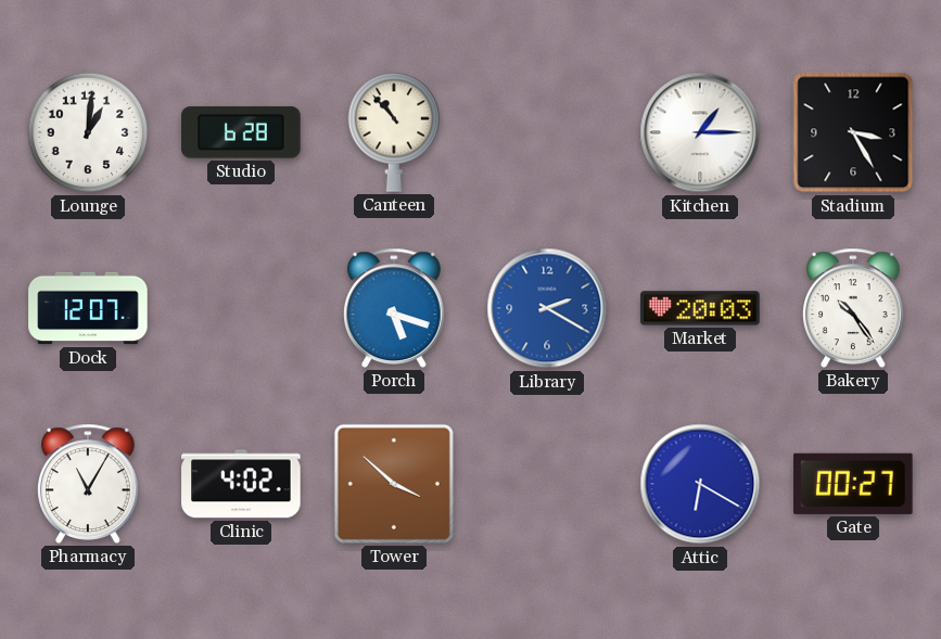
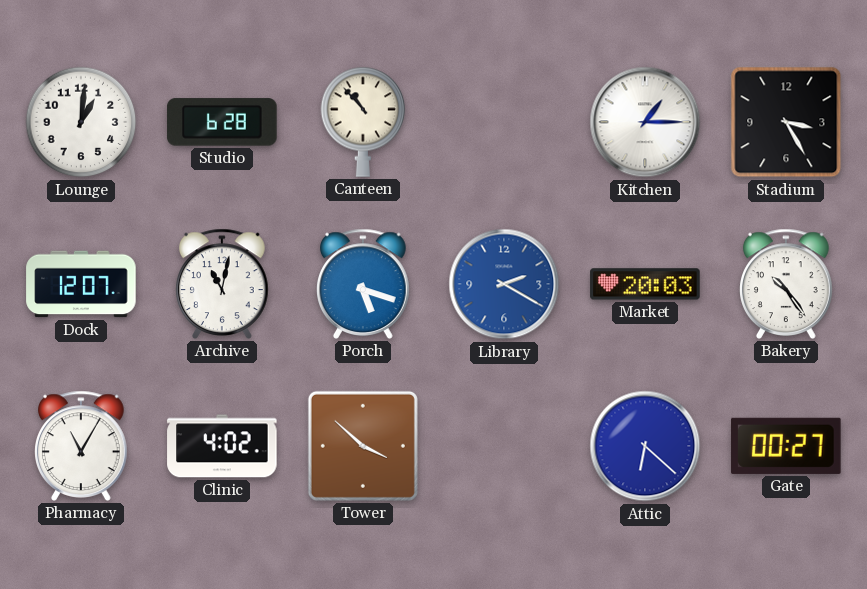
Archive: none -> 11:02 (223, 284)
Attic: 6:20 -> 6:22 (645, 446)
